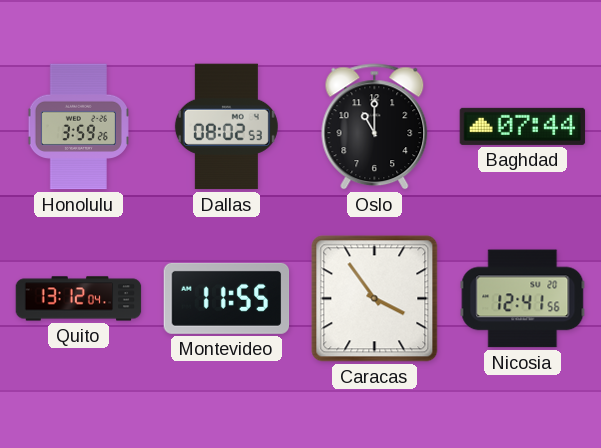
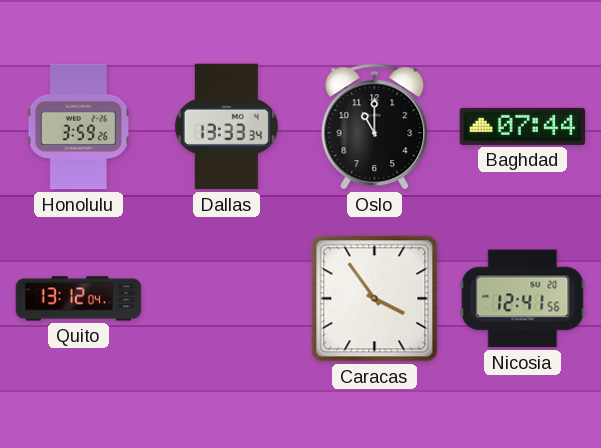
Dallas: 08:02 -> 13:33 (226, 127)
Montevideo: 11:55 -> none (227, 298)
